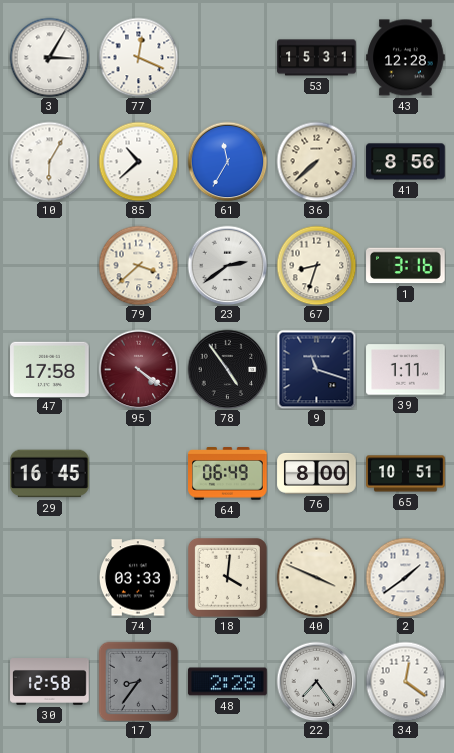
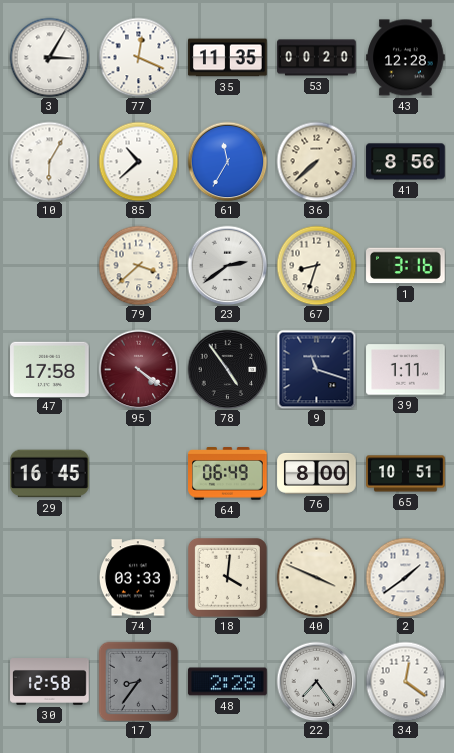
35: none -> 11:35 (228, 58)
53: 15:31 -> 00:20 (317, 58)
